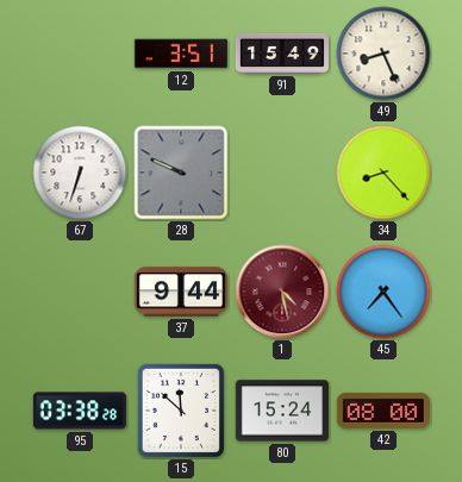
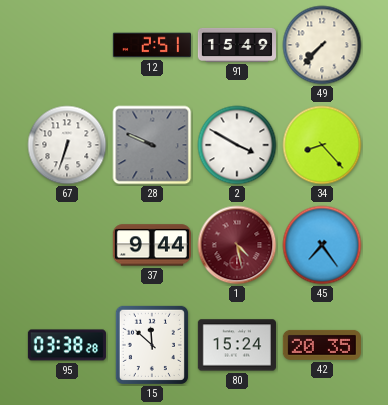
12: 3:51 -> 2:51 (152, 45)
49: 8:26 -> 7:37 (322, 45)
2: none -> 3:50 (237, 145)
42: 08:00 -> 20:35 (322, 345)
